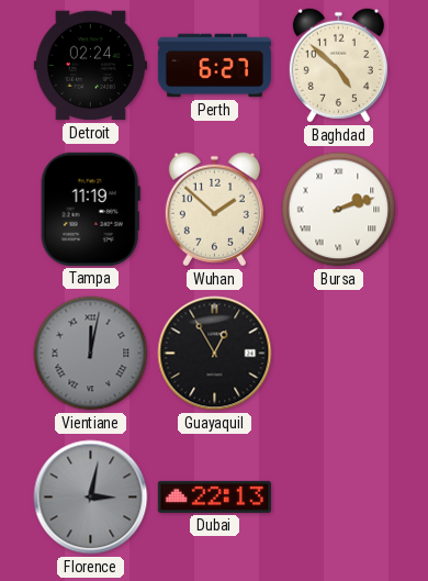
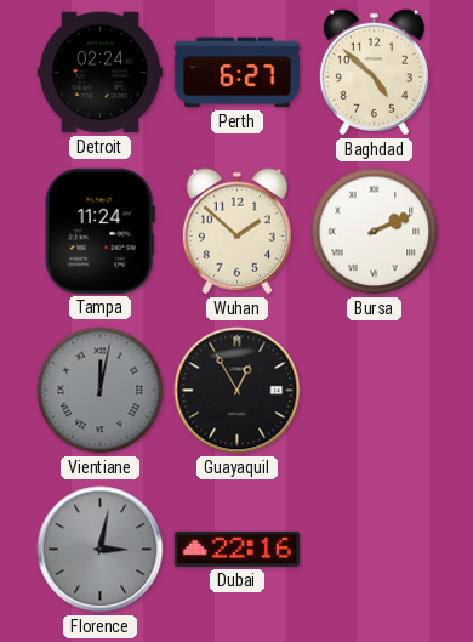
Tampa: 11:19 -> 11:24 (99, 231)
Bursa: 2:12 -> 2:11 (375, 232)
Dubai: 22:13 -> 22:16 (236, 549)
